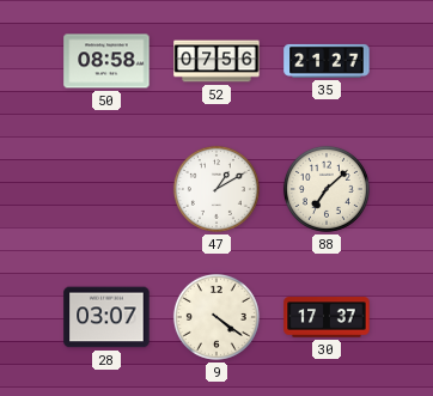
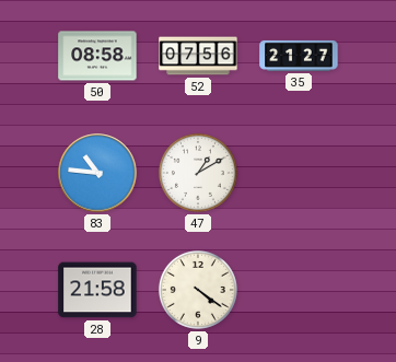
83: none -> 10:46 (97, 173)
88: 7:08 -> none (327, 189)
28: 03:07 -> 21:58 (97, 290)
30: 17:37 -> none (327, 317)
